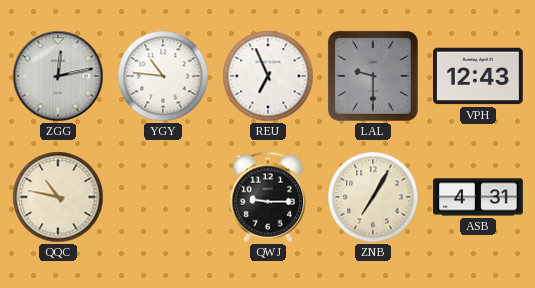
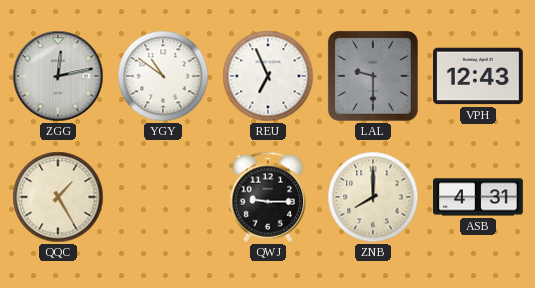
YGY: 10:46 -> 10:51 (163, 76)
QQC: 10:47 -> 1:25 (58, 197)
ZNB: 7:05 -> 8:00 (373, 197)
